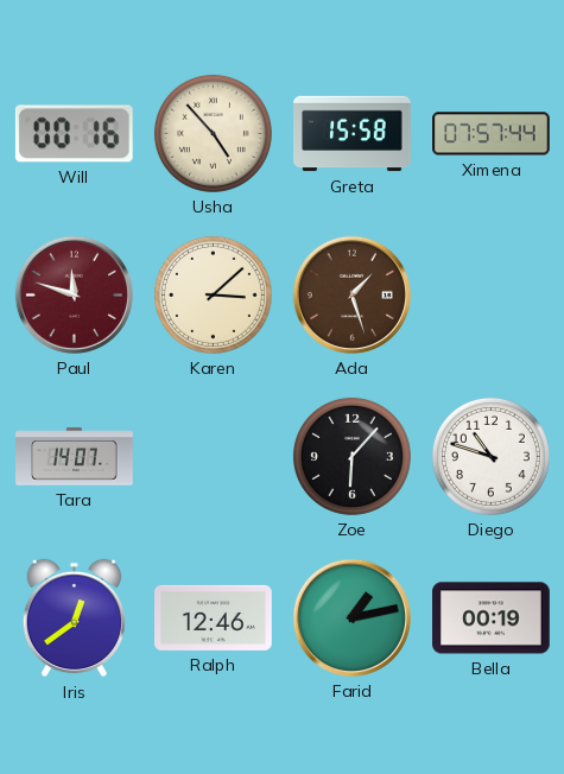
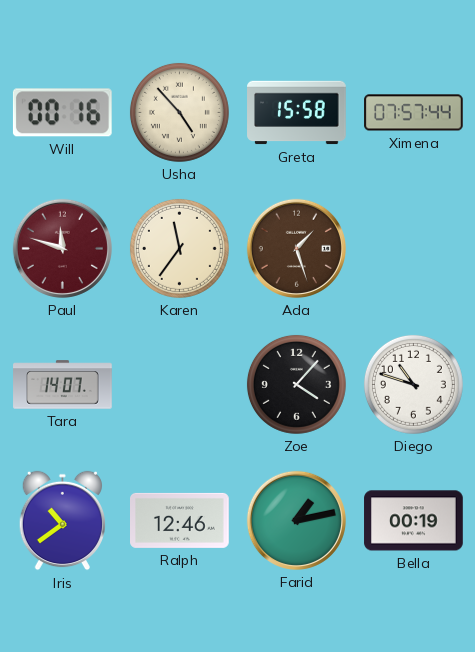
Karen: 3:08 -> 11:36 (179, 248)
Zoe: 6:07 -> 4:07 (296, 384)
Iris: 12:39 -> 10:39 (62, 521)
